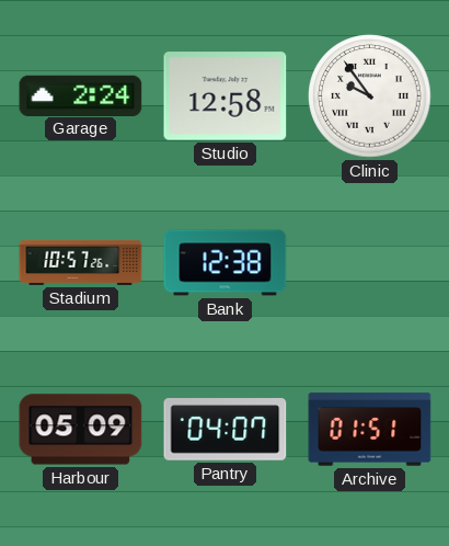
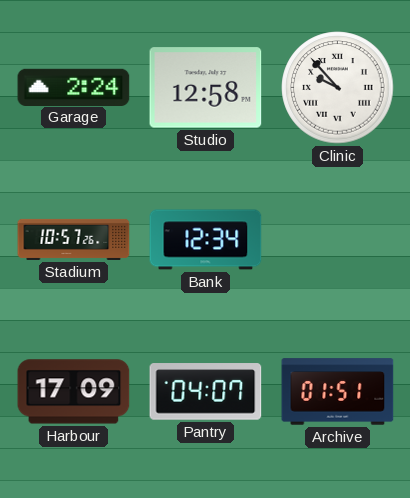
Clinic: 9:54 -> 9:53 (338, 88)
Bank: 12:38 -> 12:34 (206, 240)
Harbour: 05:09 -> 17:09 (74, 392)
